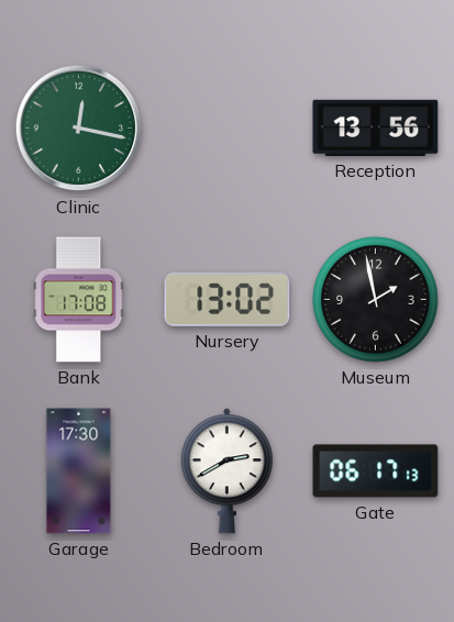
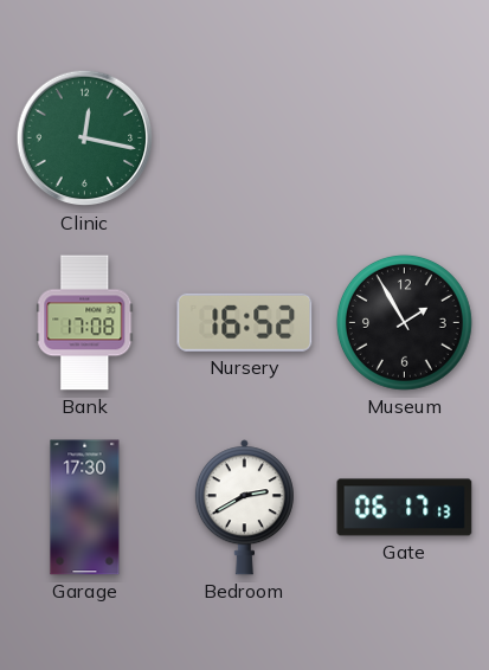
Reception: 13:56 -> none (376, 127)
Nursery: 13:02 -> 16:52 (245, 322)
Museum: 1:58 -> 1:55 (404, 322)
